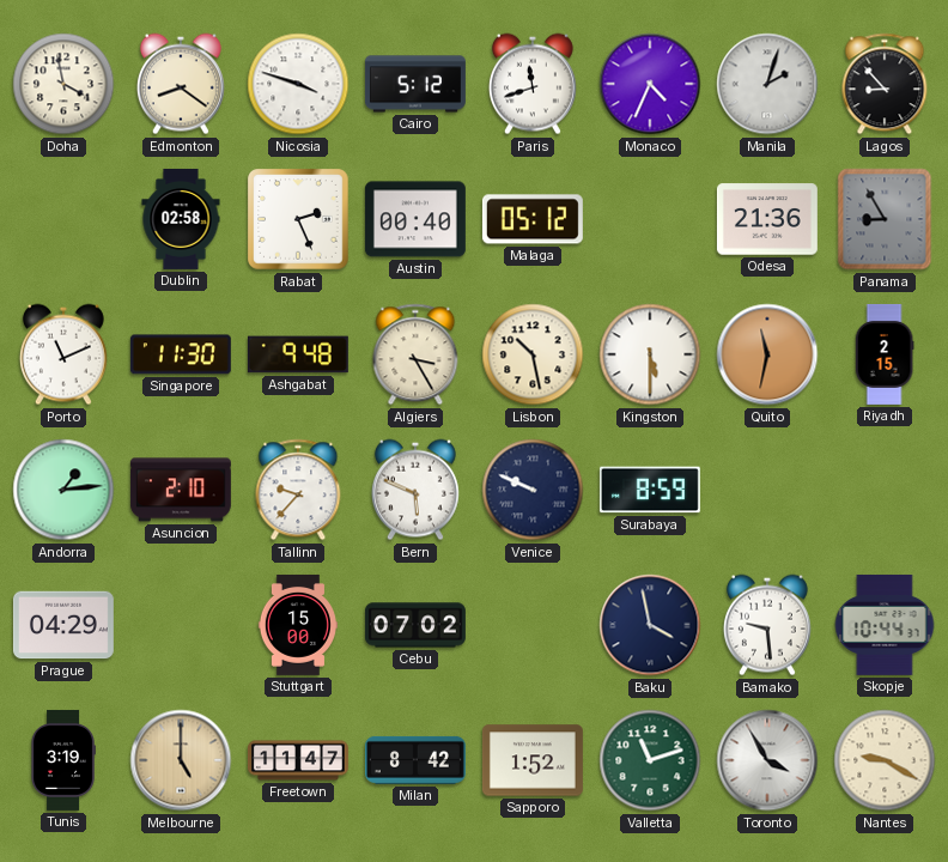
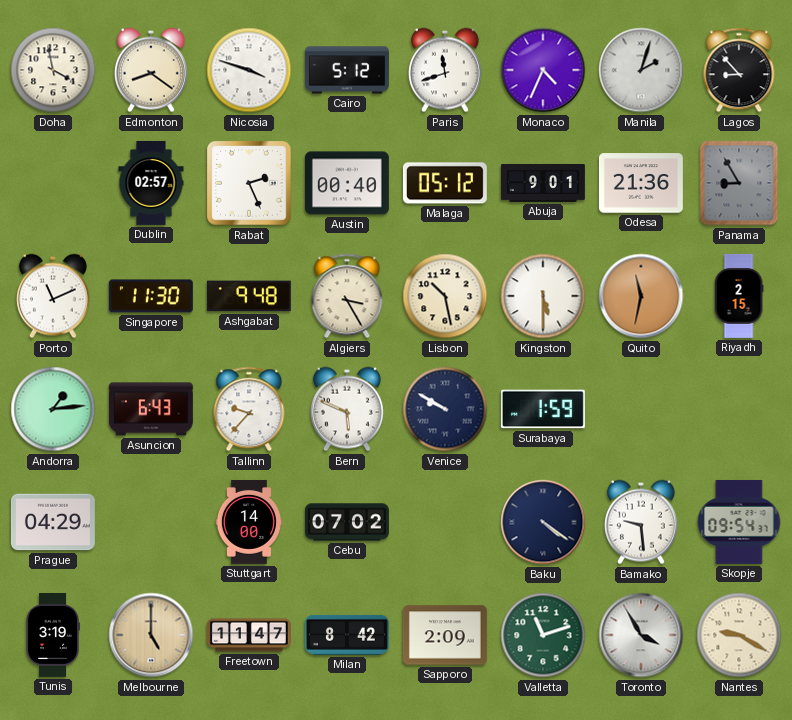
Dublin: 02:58 -> 02:57 (151, 183)
Abuja: none -> 9:01 (543, 183)
Asuncion: 2:10 -> 6:43 (151, 409)
Venice: 9:49 -> 9:50 (445, 409)
Surabaya: 8:59 -> 1:59 (543, 409)
Stuttgart: 15:00 -> 14:00 (249, 522)
Baku: 3:58 -> 4:21 (543, 522)
Skopje: 10:44 -> 09:54 (739, 522)
Sapporo: 1:52 -> 2:09 (445, 635)
